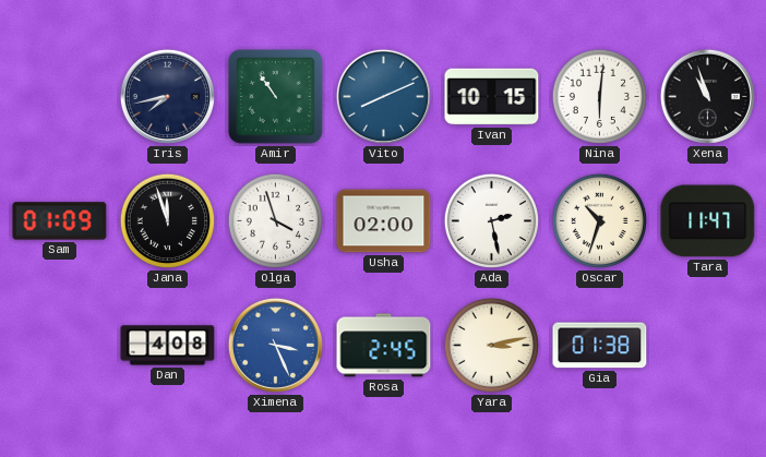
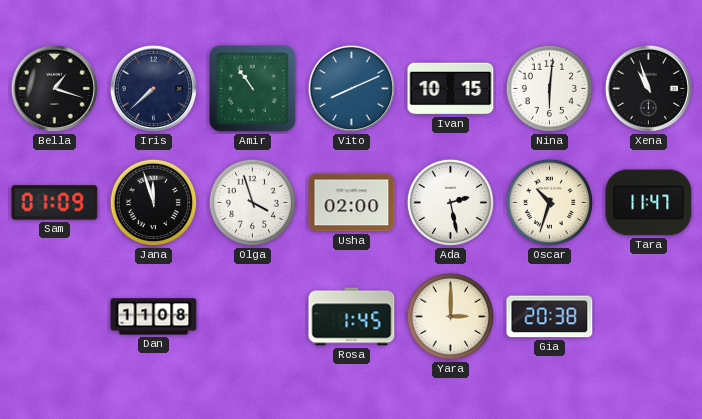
Bella: none -> 1:18 (54, 88)
Iris: 7:43 -> 7:38 (153, 88)
Dan: 4:08 -> 11:08 (154, 317)
Ximena: 3:26 -> none (275, 345)
Rosa: 2:45 -> 1:45 (352, 317)
Yara: 3:13 -> 3:00 (450, 316)
Gia: 01:38 -> 20:38 (550, 317)
